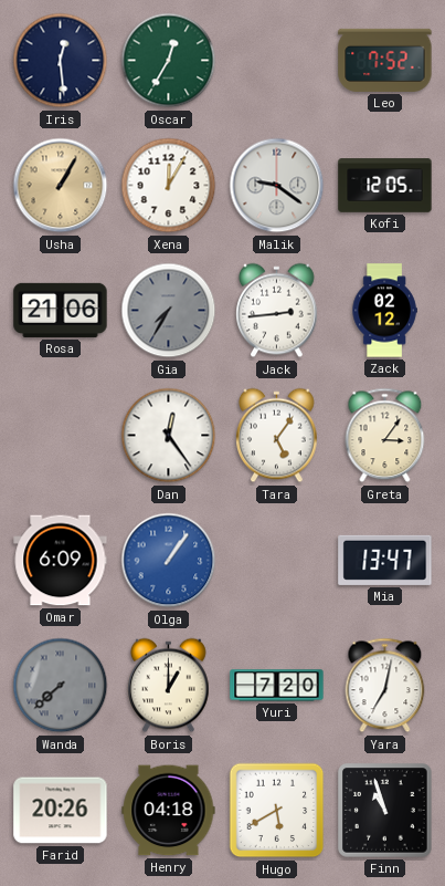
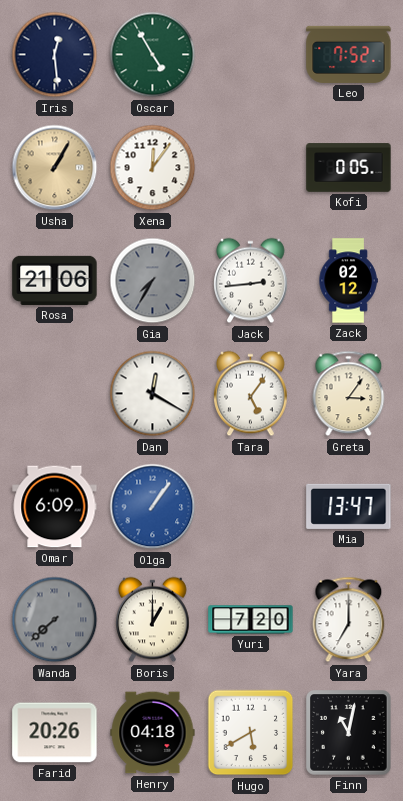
Oscar: 12:35 -> 4:55 (153, 55)
Xena: 12:05 -> 12:06 (153, 168)
Malik: 9:21 -> none (277, 186)
Kofi: 12:05 -> 0:05 (349, 168)
Dan: 12:24 -> 12:20 (153, 394)
Yara: 7:02 -> 7:00 (349, 620)
Finn: 10:57 -> 11:02 (349, 733)
